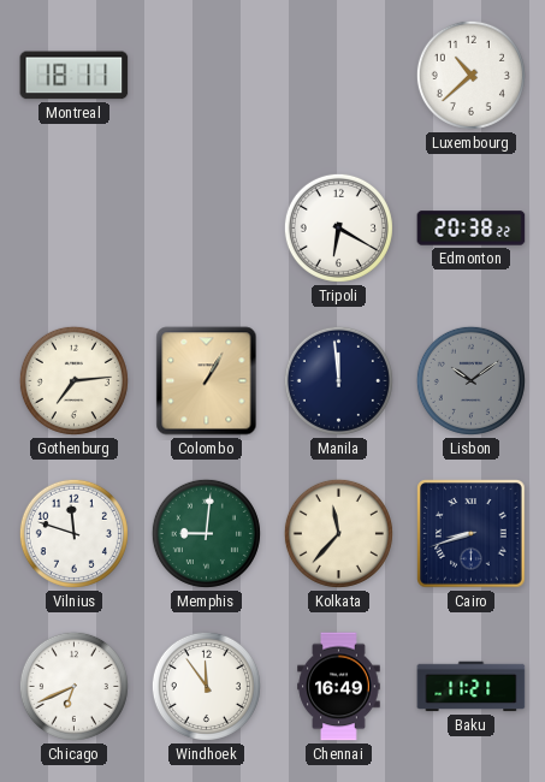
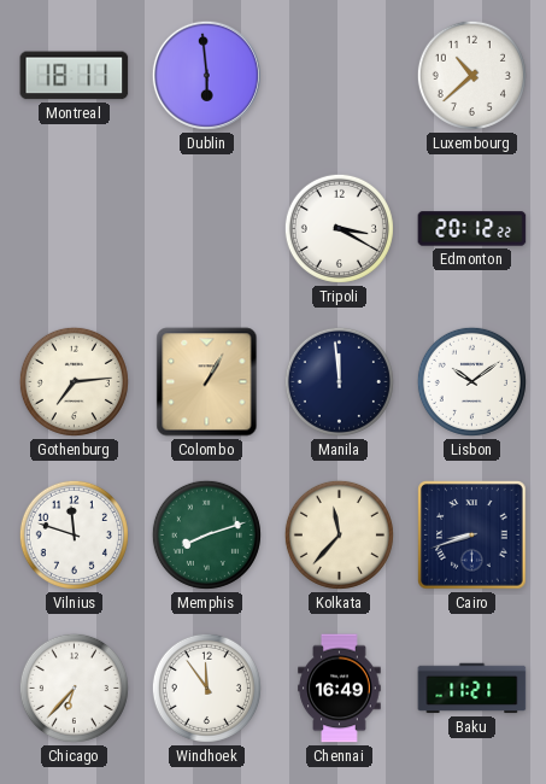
Dublin: none -> 5:59 (206, 75)
Tripoli: 6:20 -> 3:20 (339, 228)
Edmonton: 20:38 -> 20:12 (472, 229)
Lisbon dial: grey -> white (471, 381)
Memphis: 9:01 -> 8:12 (206, 534)
Chicago: 6:41 -> 6:37 (74, 688)
